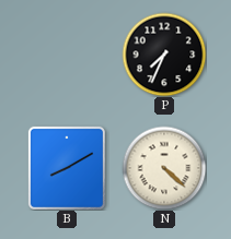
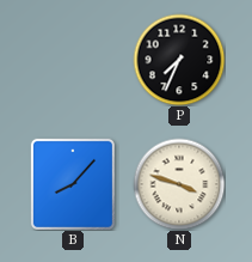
B: 8:10 -> 8:07 (73, 184)
N: 4:22 -> 3:48 (179, 184)
